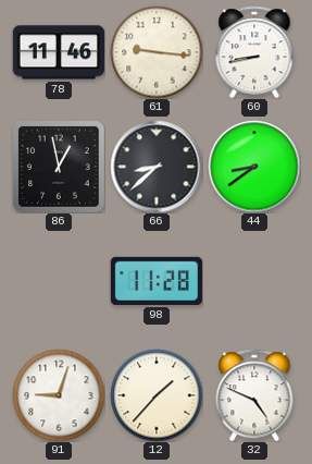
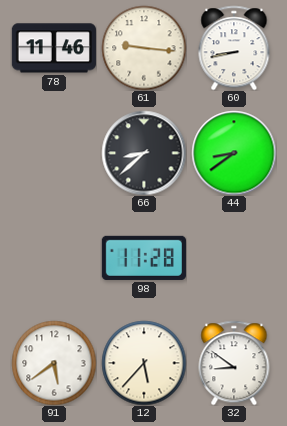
86: 12:58 -> none (59, 167)
91: 9:03 -> 5:39 (54, 363)
12: 1:37 -> 5:37 (144, 363)
32: 4:49 -> 8:51 (234, 363)
